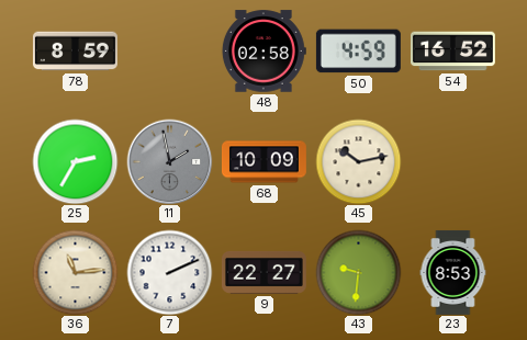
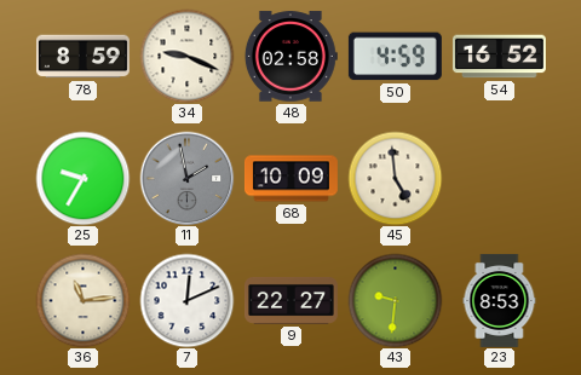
34: none -> 9:19 (186, 56)
25: 2:35 -> 9:35 (82, 178)
45: 10:13 -> 4:59 (395, 178)
7: 2:11 -> 12:11 (186, 300)
